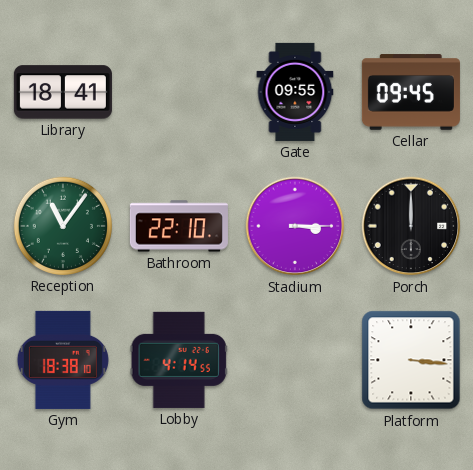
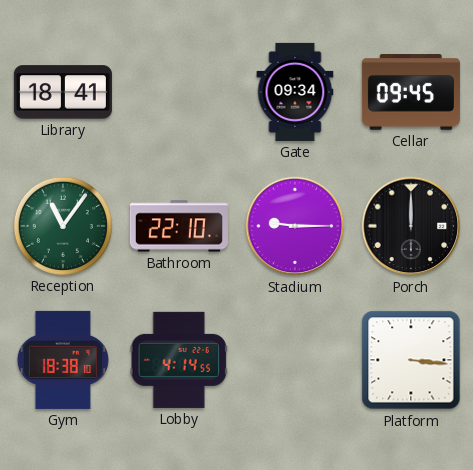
Gate: 09:55 -> 09:34 (295, 92)
Stadium: 3:15 -> 9:15 (295, 226)
